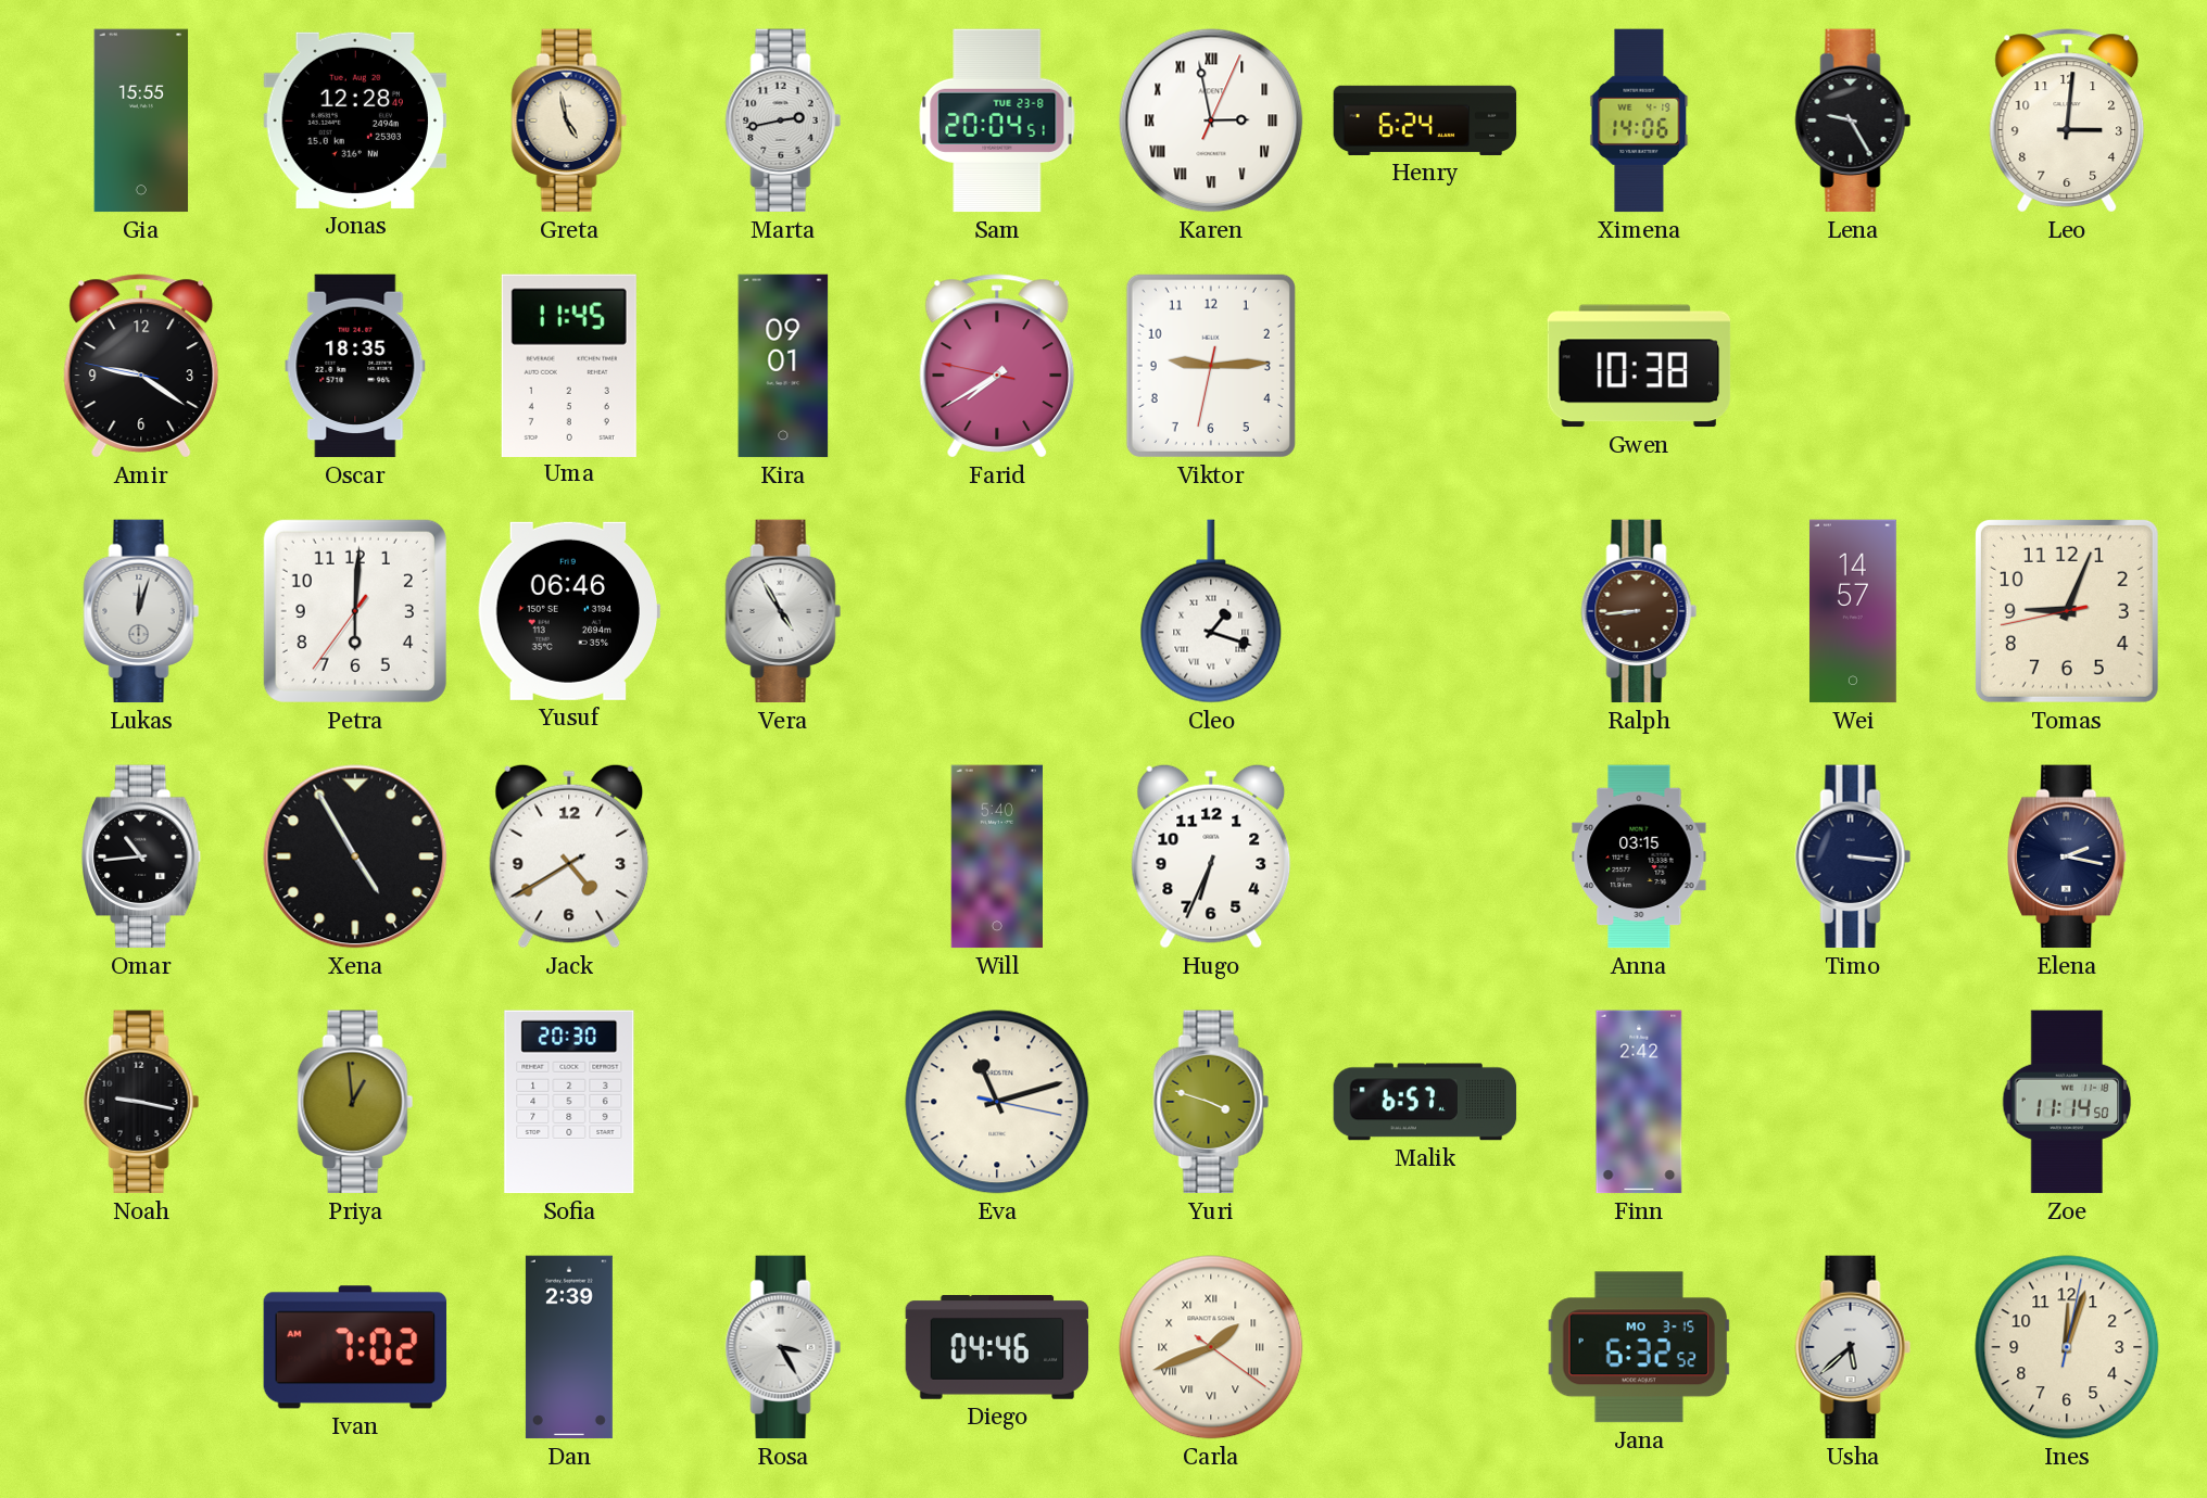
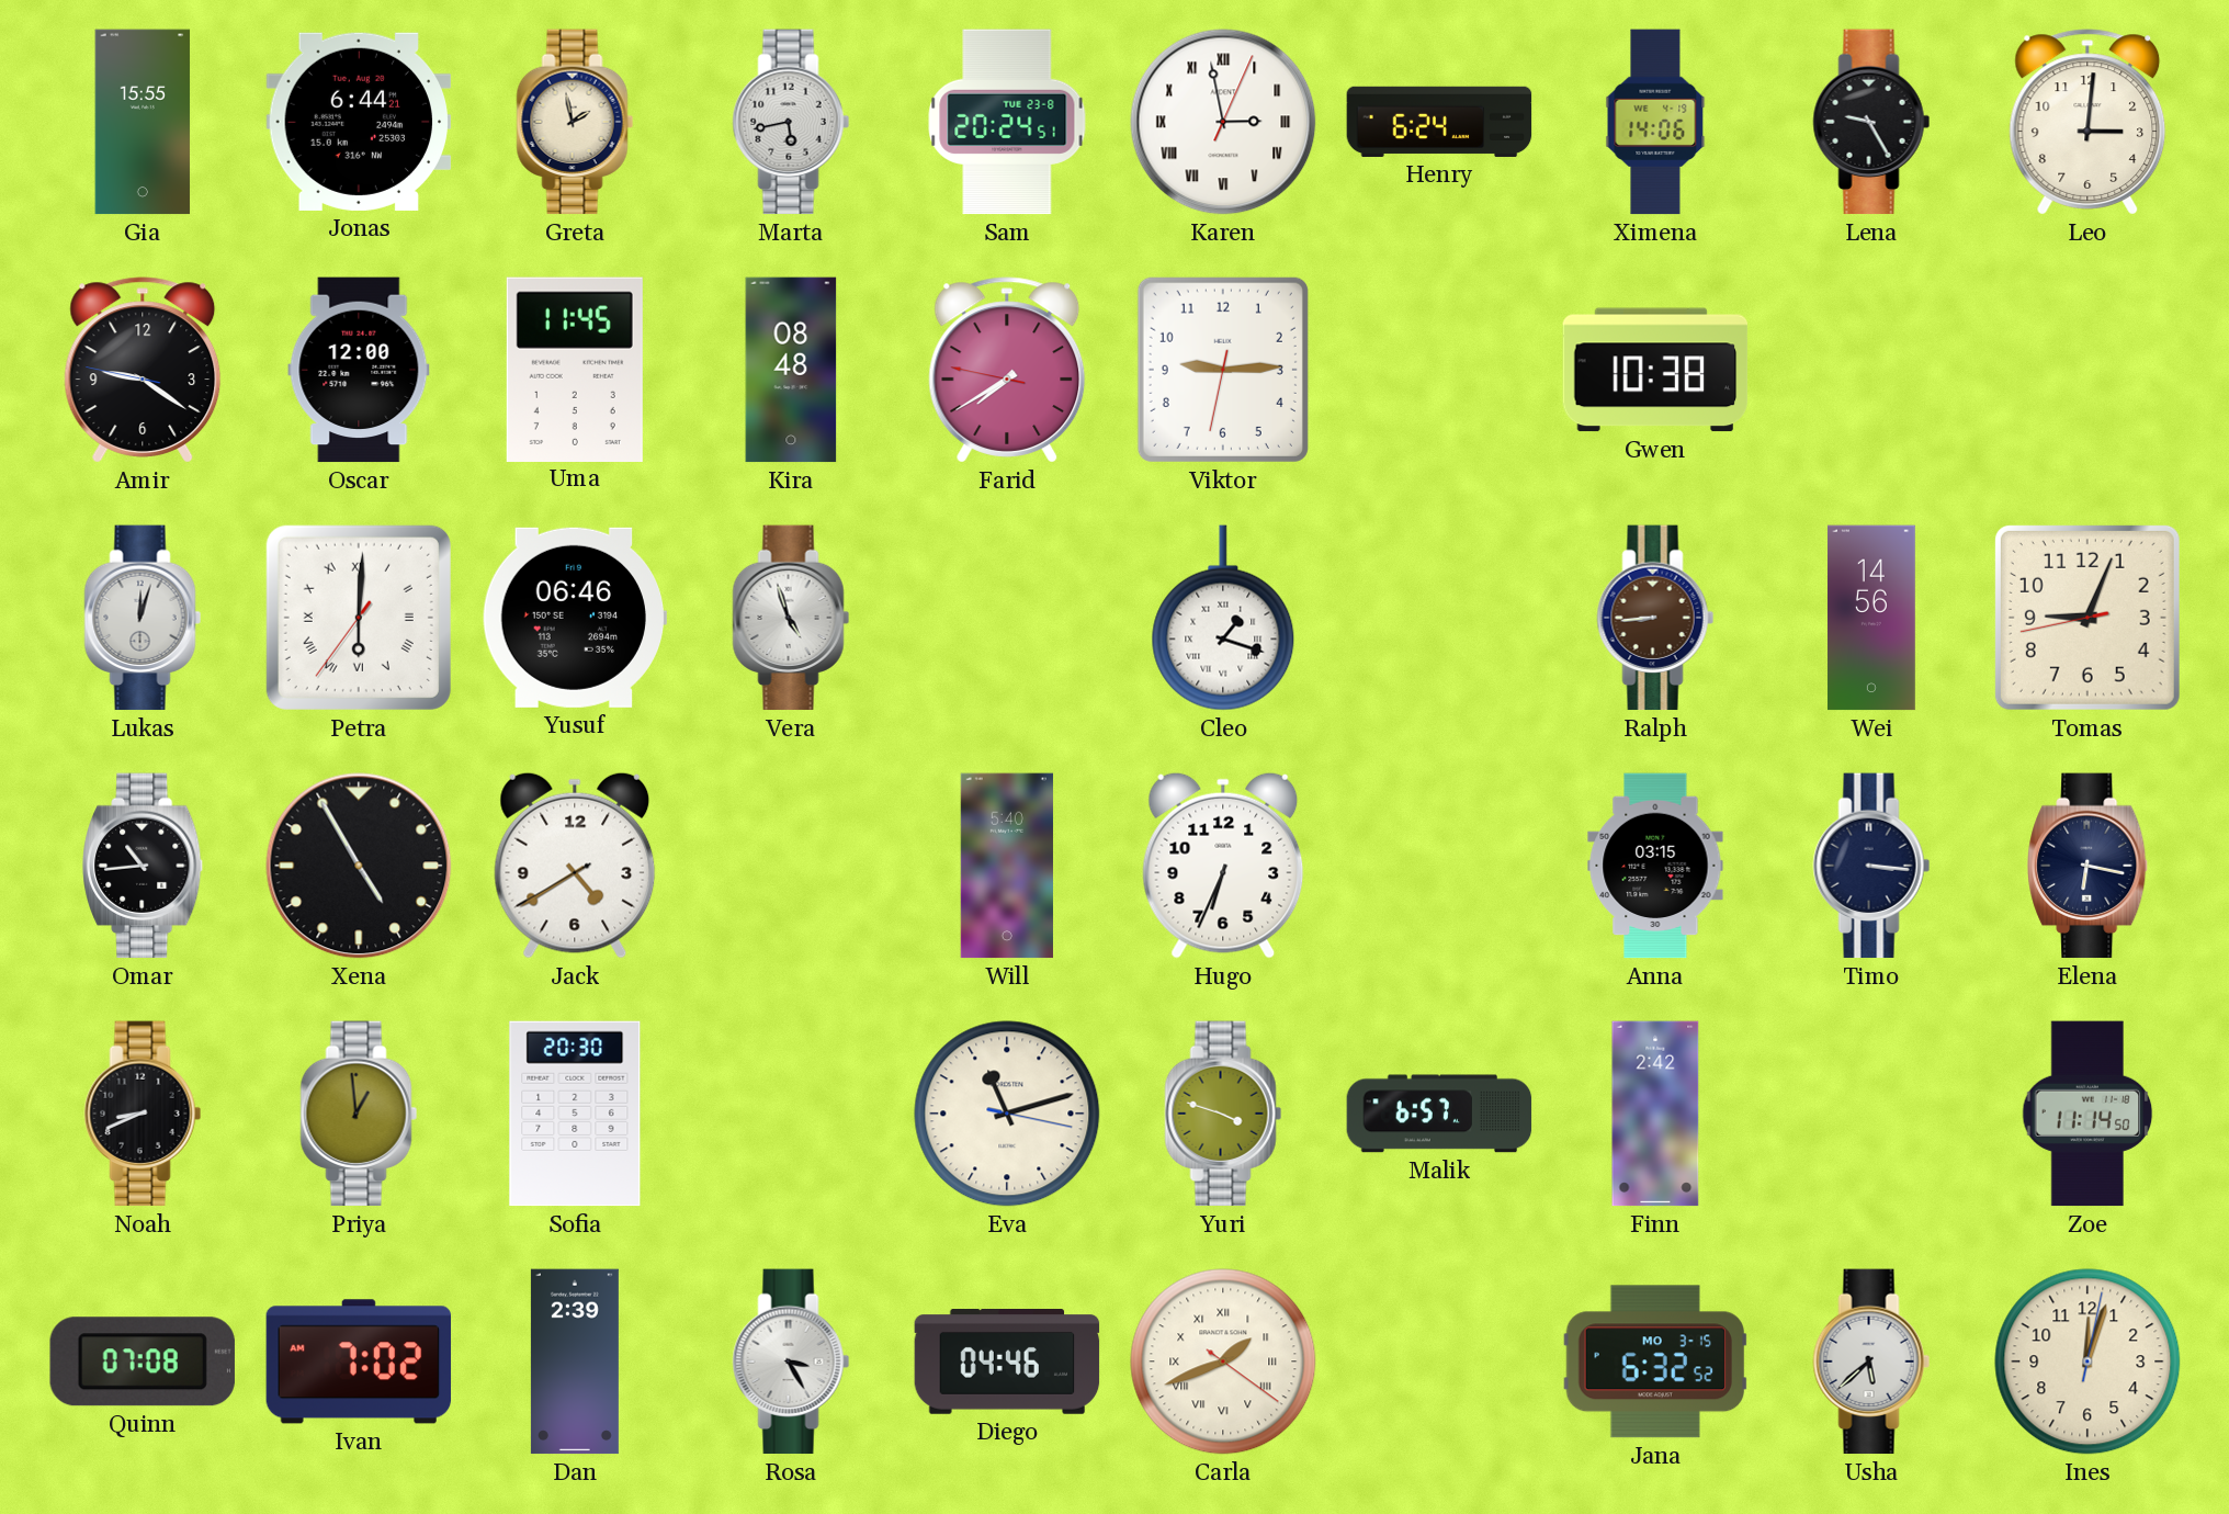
Jonas: 12:28 -> 6:44 (359, 122)
Greta: 4:58 -> 1:58 (575, 122)
Marta: 2:43 -> 5:43 (791, 122)
Sam: 20:04 -> 20:24 (1007, 122)
Oscar: 18:35 -> 12:00 (359, 370)
Kira: 09:01 -> 08:48 (791, 370)
Petra numerals: Arabic -> Roman (359, 618)
Vera: 4:55 -> 4:57 (791, 618)
Wei: 14:57 -> 14:56 (1871, 618)
Elena: 2:17 -> 6:17 (2089, 866)
Noah: 9:17 -> 8:41 (143, 1114)
Quinn: none -> 07:08 (143, 1362)
